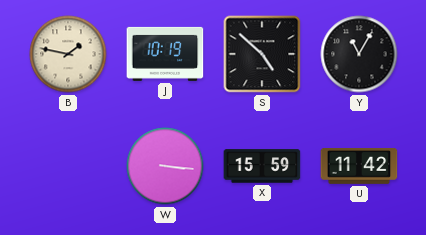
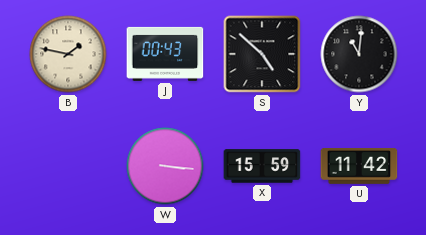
J: 10:19 -> 00:43 (165, 54)
Y: 11:05 -> 11:01 (359, 54)
